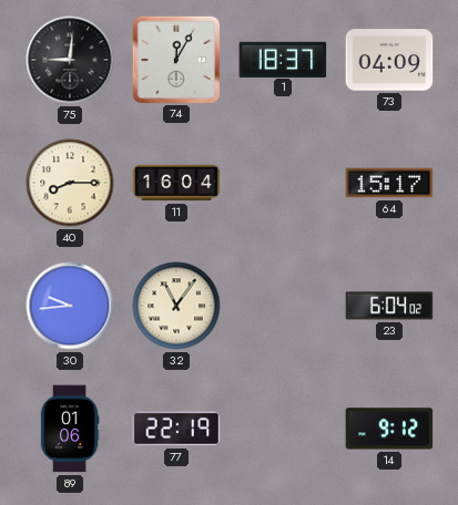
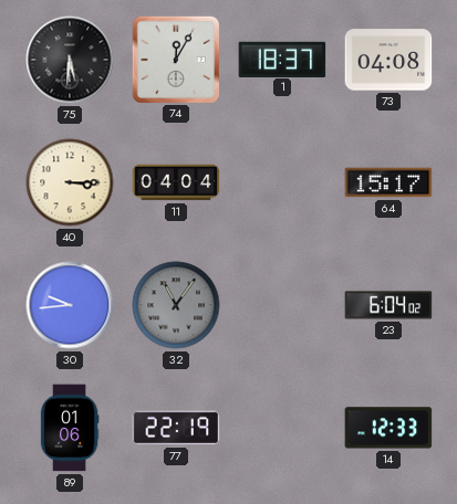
75: 9:01 -> 5:31 (70, 60)
73: 04:09 -> 04:08 (388, 60)
40: 8:15 -> 3:15 (70, 182)
11: 16:04 -> 04:04 (176, 182)
32 dial: cream -> grey (176, 305)
14: 9:12 -> 12:33 (388, 428)
